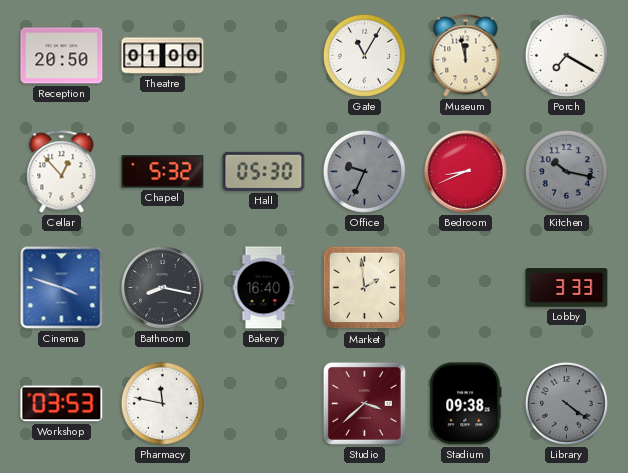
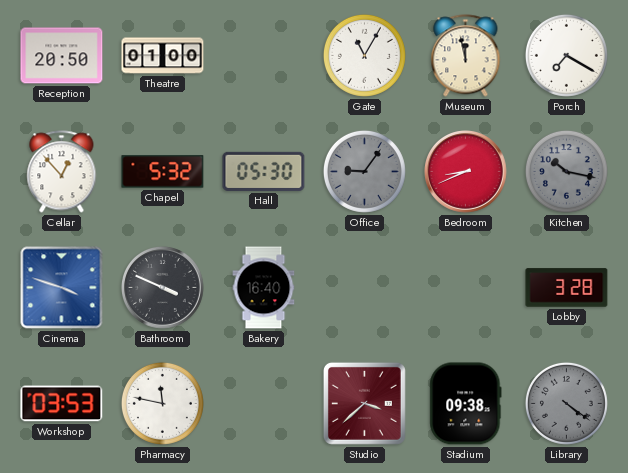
Office: 9:34 -> 9:06 (364, 171)
Bathroom: 8:17 -> 3:49 (163, 288)
Market: 1:59 -> none (365, 288)
Lobby: 3:33 -> 3:28 (567, 288)
